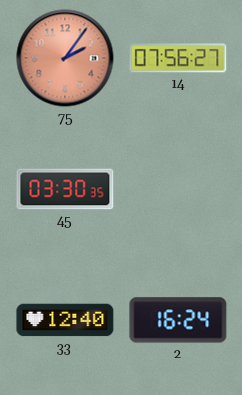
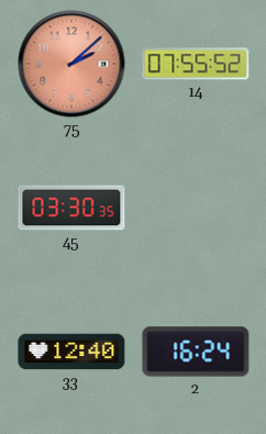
75: 2:06 -> 2:08 (71, 64)
14: 07:56 -> 07:55 (196, 64)
